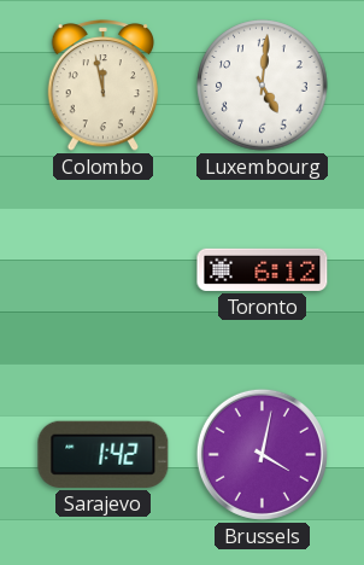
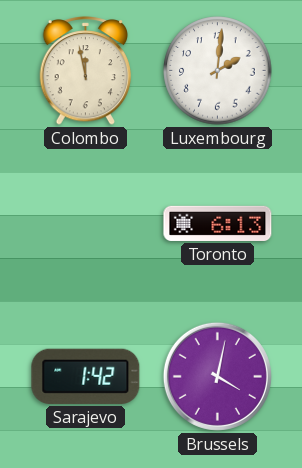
Luxembourg: 5:01 -> 2:01 (218, 71)
Toronto: 6:12 -> 6:13 (218, 223)
